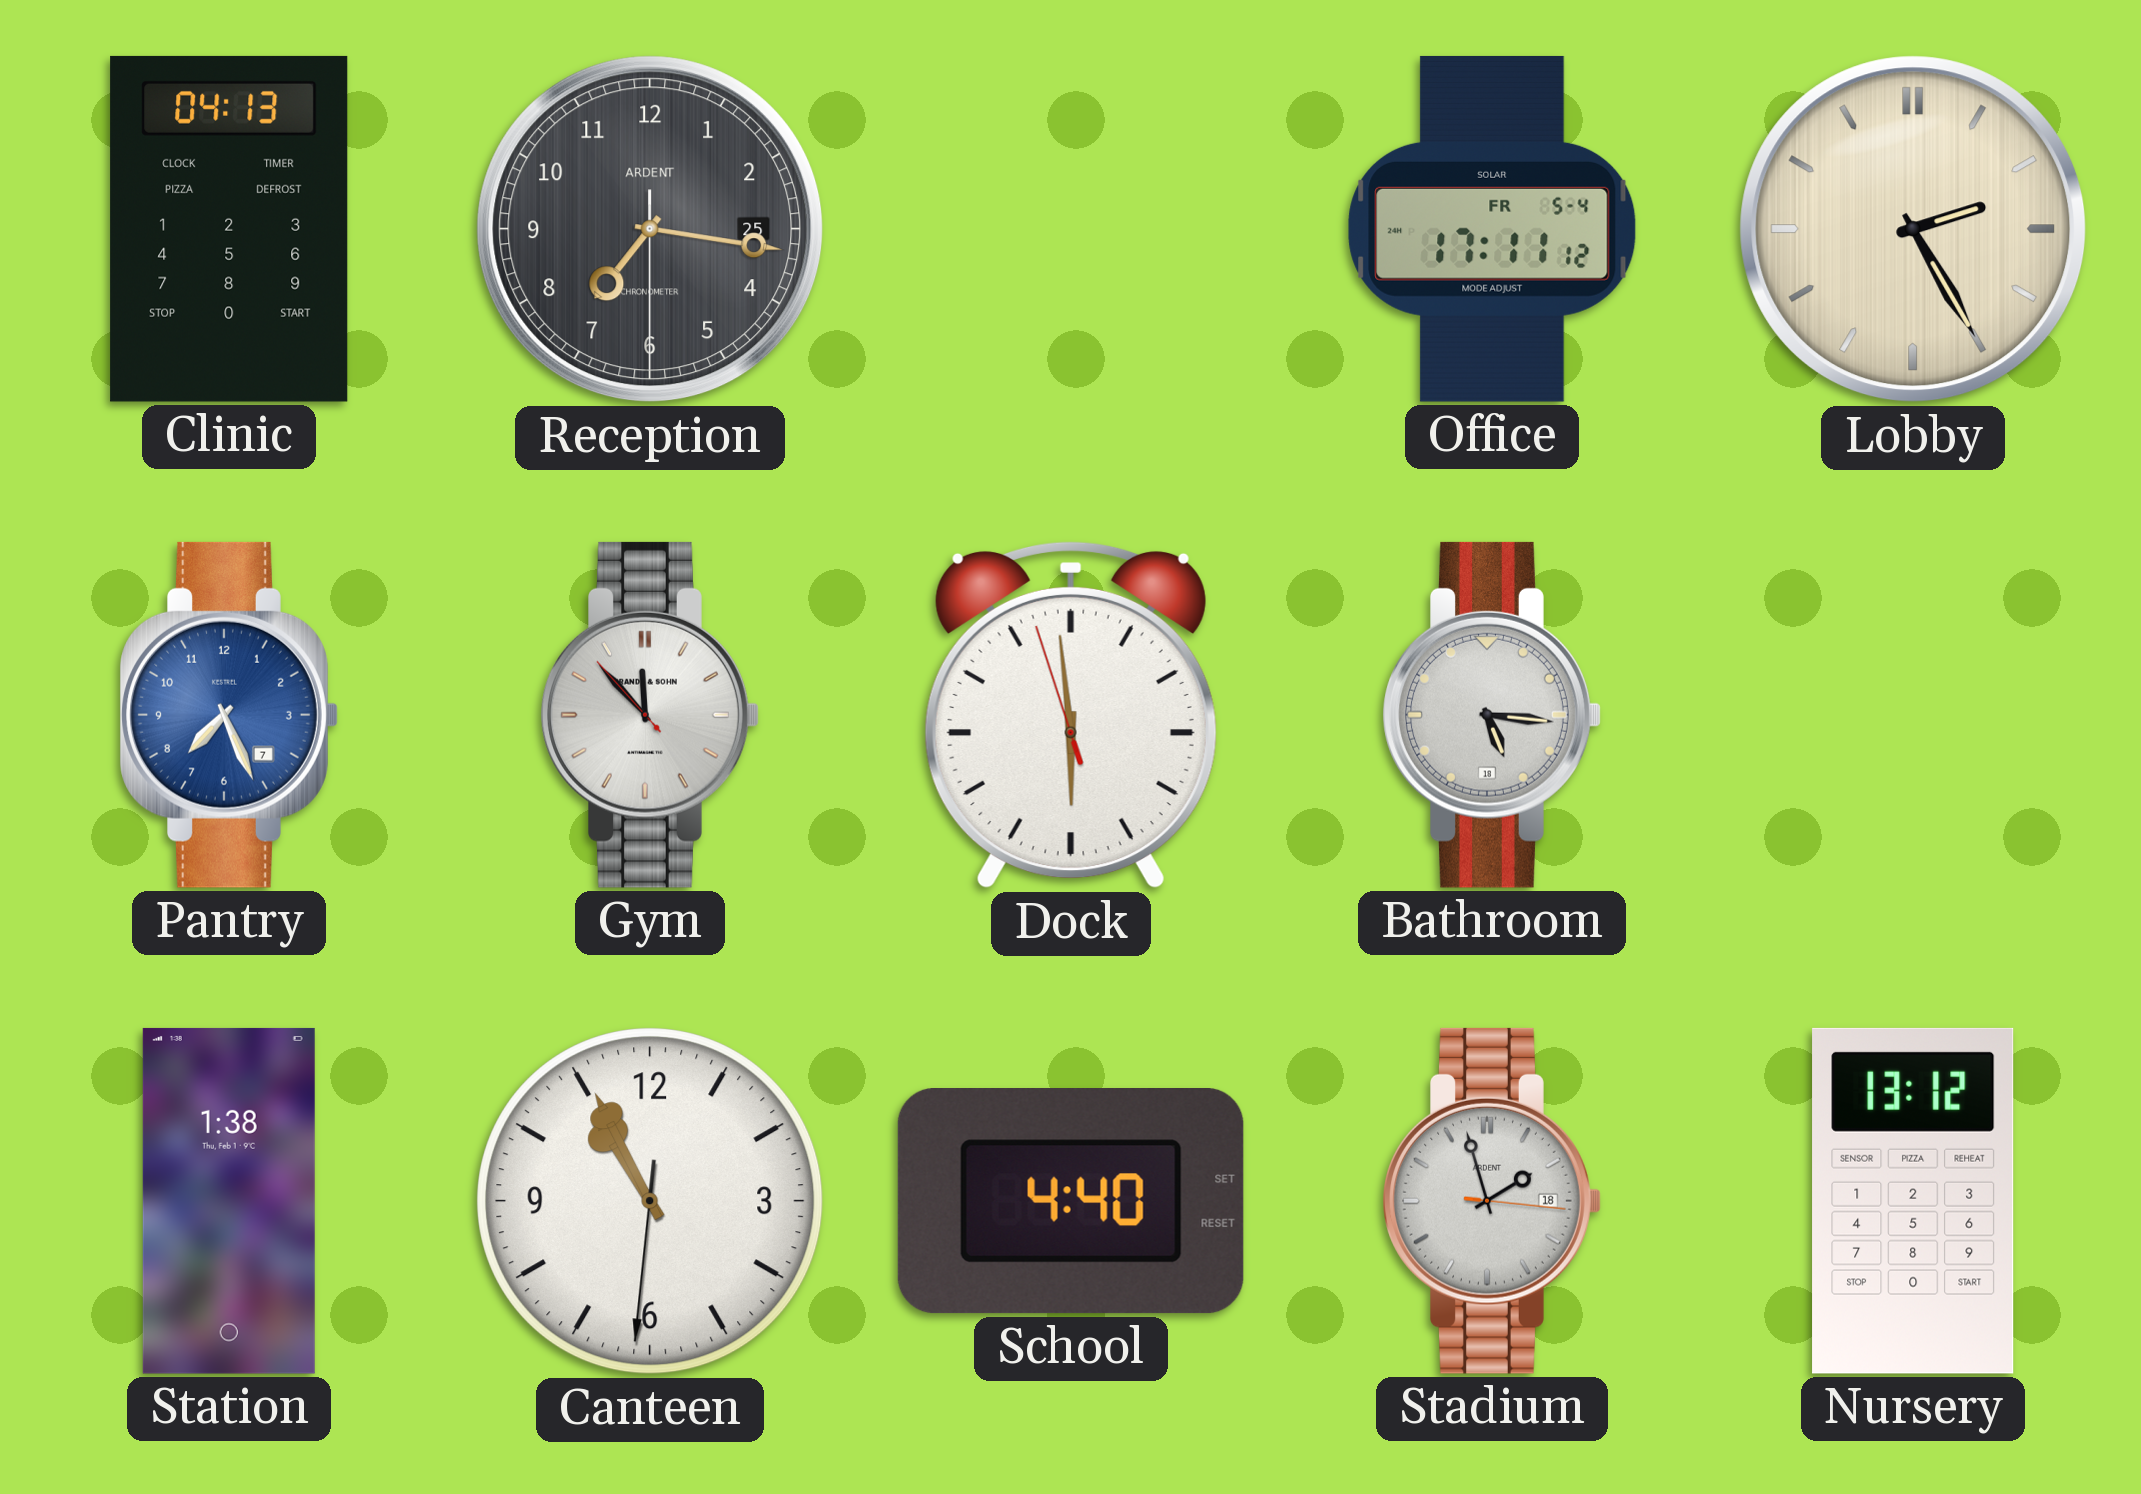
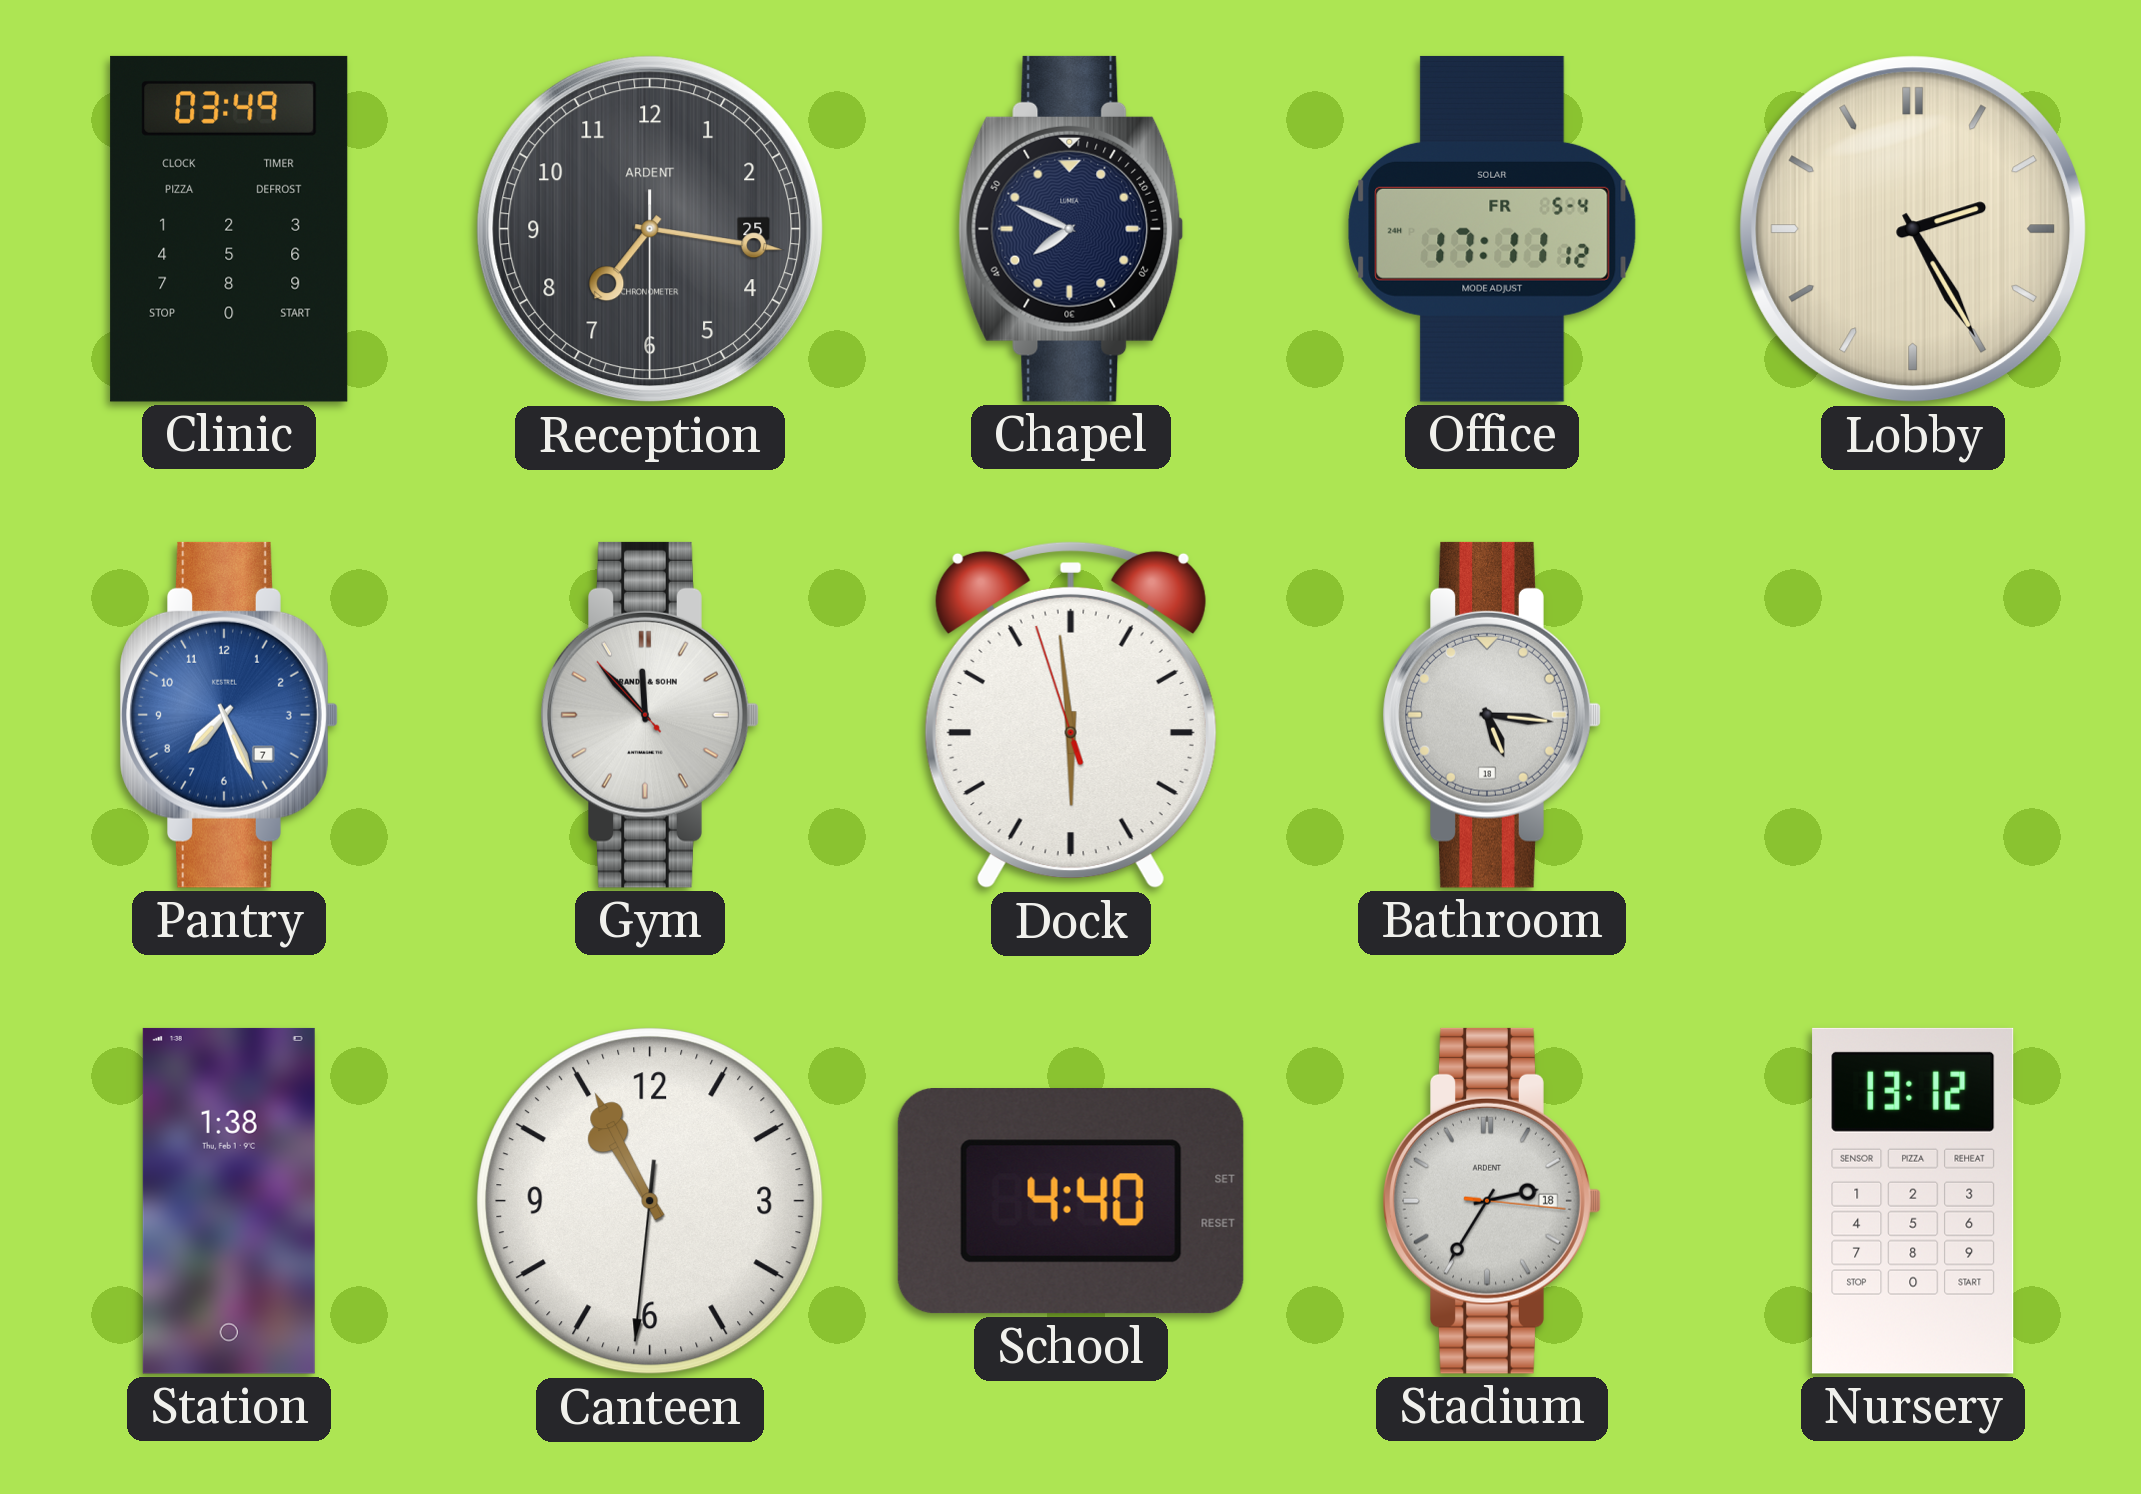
Clinic: 04:13 -> 03:49 (229, 229)
Chapel: none -> 7:49 (1071, 229)
Stadium: 1:57 -> 2:35 (1492, 1201)
